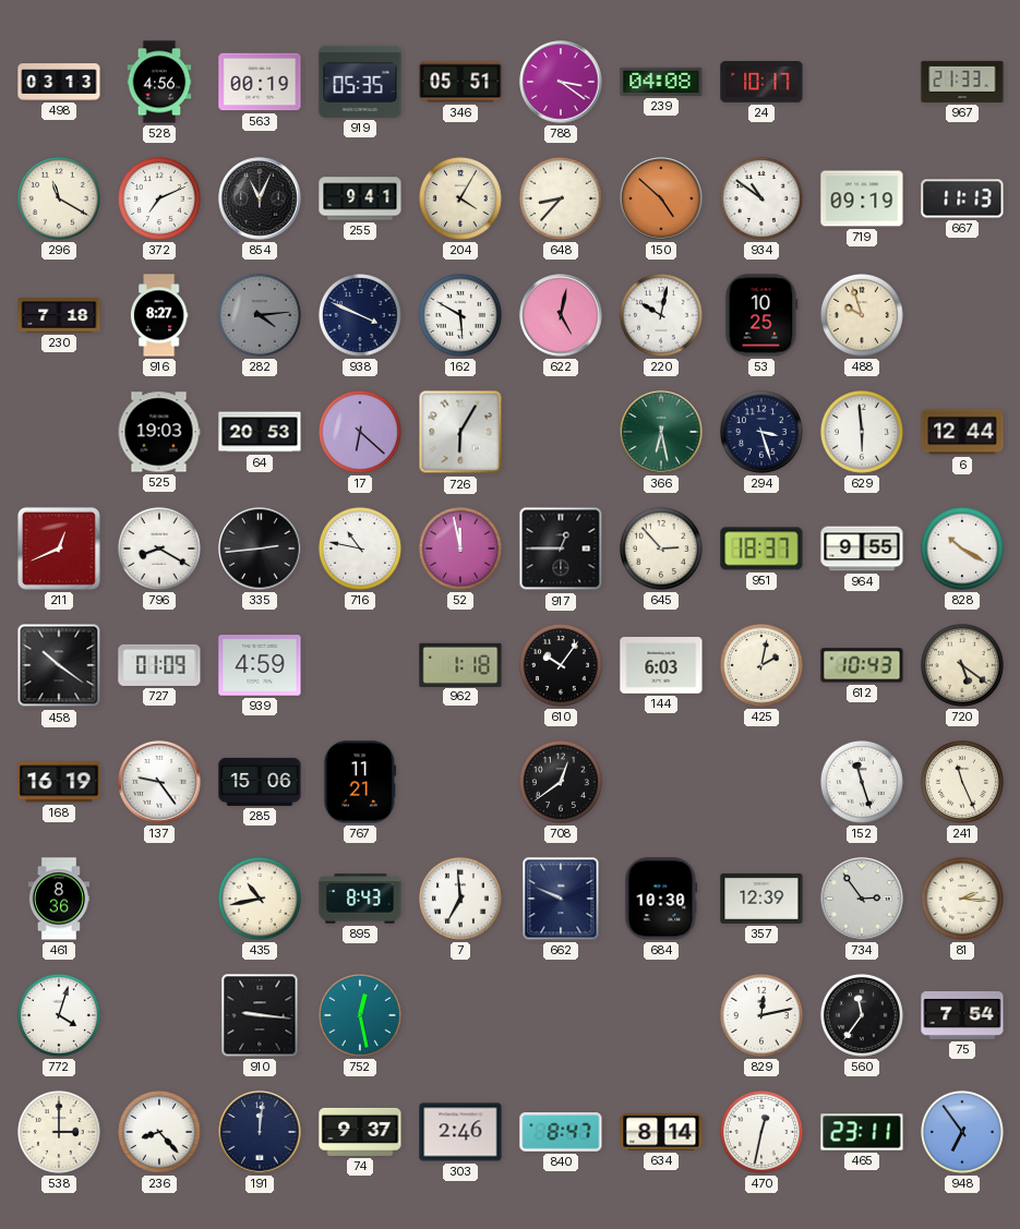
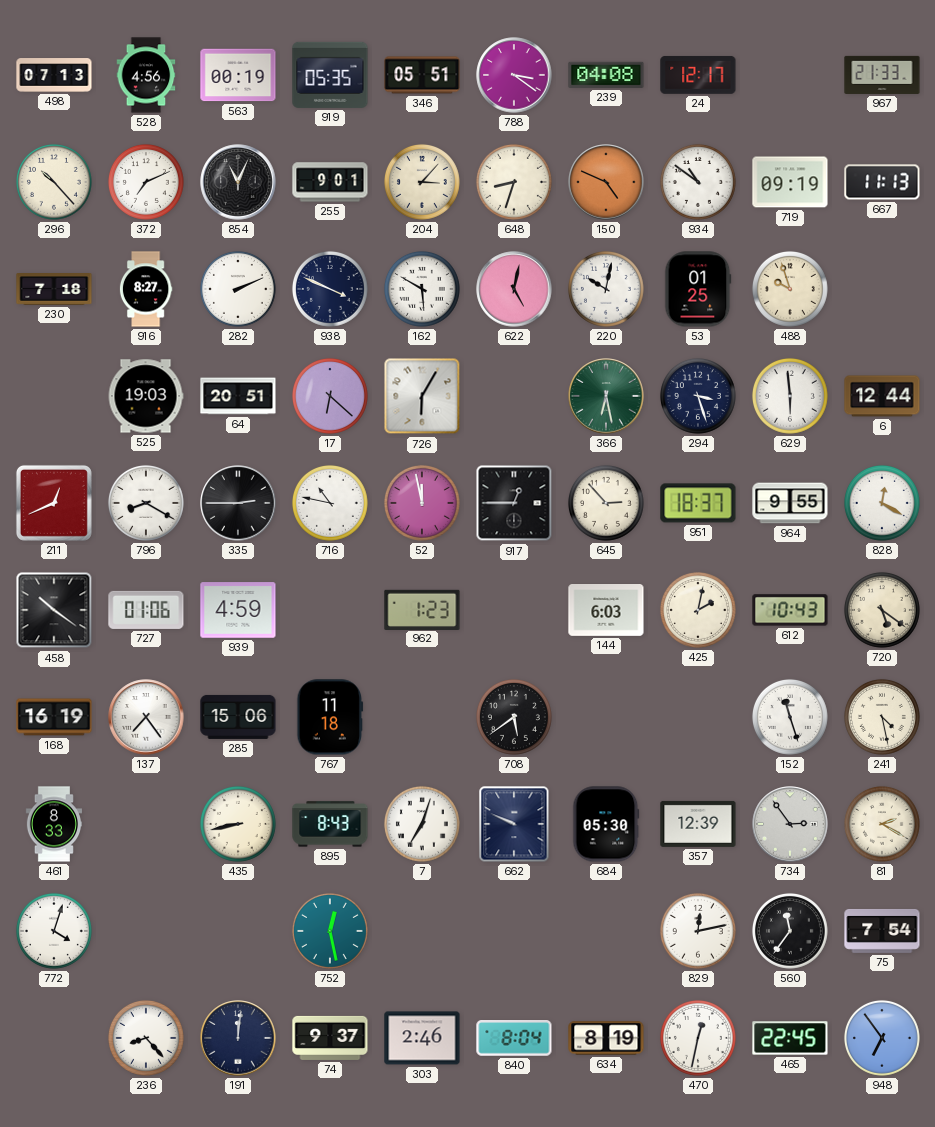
498: 03:13 -> 07:13 (54, 75)
24: 10:17 -> 12:17 (698, 75)
296: 11:20 -> 10:23 (54, 182)
255: 9:41 -> 9:01 (330, 182)
204: 4:05 -> 3:07 (422, 182)
648: 8:37 -> 8:33 (514, 182)
150: 4:52 -> 4:49 (606, 182)
282: 4:14 -> 2:11 (238, 289)
282 dial: grey -> white (238, 289)
53: 10:25 -> 01:25 (698, 289)
64: 20:53 -> 20:51 (238, 396)
335: 2:44 -> 2:45 (238, 503)
828: 10:20 -> 12:20 (882, 503)
727: 01:09 -> 01:06 (146, 610)
962: 1:18 -> 1:23 (422, 609)
610: 10:06 -> none (561, 665)
137: 9:24 -> 7:24 (146, 717)
767: 11:21 -> 11:18 (330, 717)
708: 12:39 -> 5:39 (514, 717)
241: 11:26 -> 4:28 (882, 717)
461: 8:36 -> 8:33 (53, 824)
435: 10:43 -> 8:43 (238, 824)
7: 6:59 -> 7:03 (422, 824)
684: 10:30 -> 05:30 (606, 824)
81: 2:16 -> 2:20 (882, 824)
910: 9:16 -> none (260, 1015)
538: 3:00 -> none (59, 1132)
840: 8:47 -> 8:04 (514, 1038)
634: 8:14 -> 8:19 (606, 1038)
465: 23:11 -> 22:45 (790, 1038)
